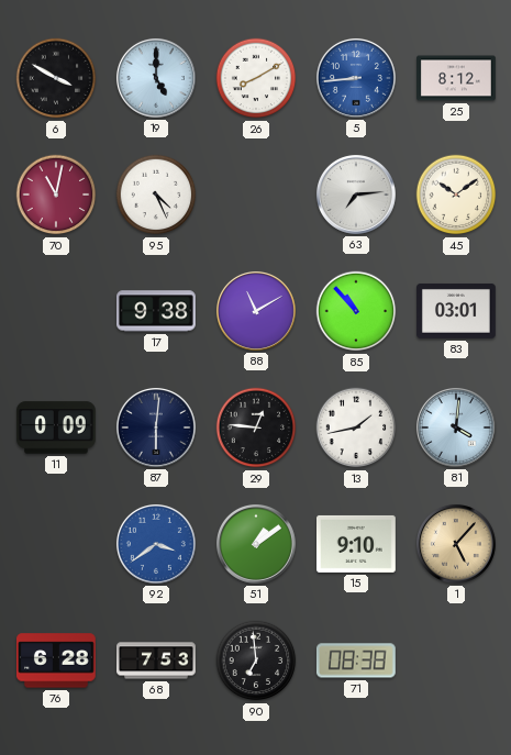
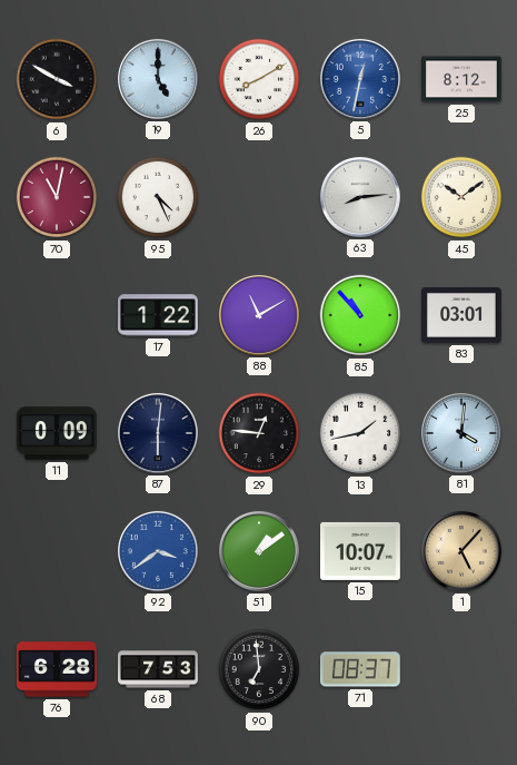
5: 8:44 -> 12:32 (360, 79)
63: 7:14 -> 8:14 (360, 197)
17: 9:38 -> 1:22 (159, 315)
15: 9:10 -> 10:07 (361, 551)
71: 08:38 -> 08:37 (360, 669)
